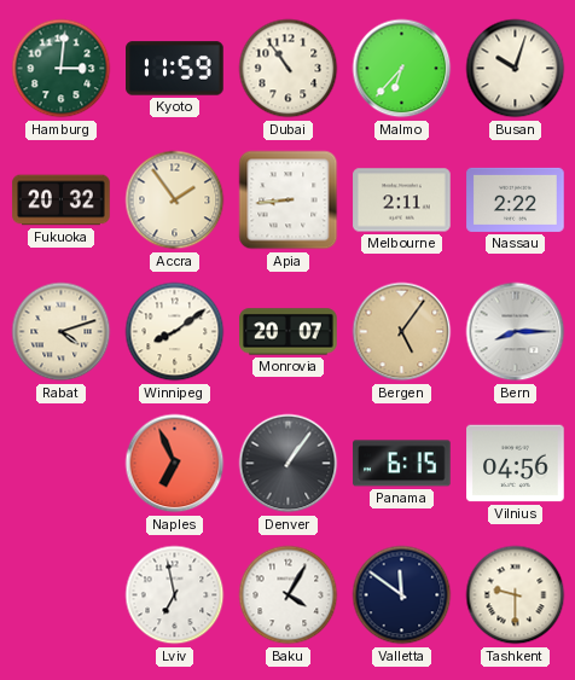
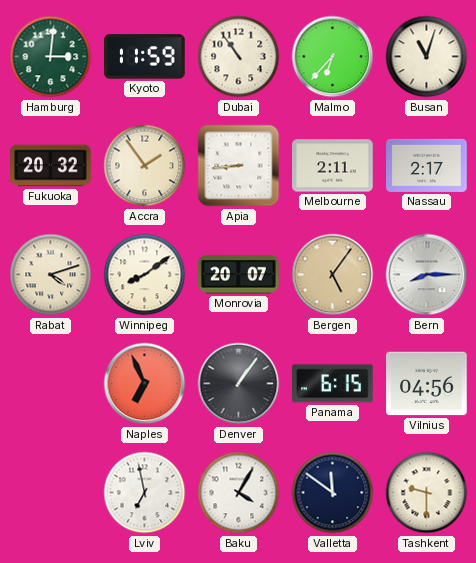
Busan: 10:03 -> 11:03 (427, 57)
Nassau: 2:22 -> 2:17 (427, 165)
